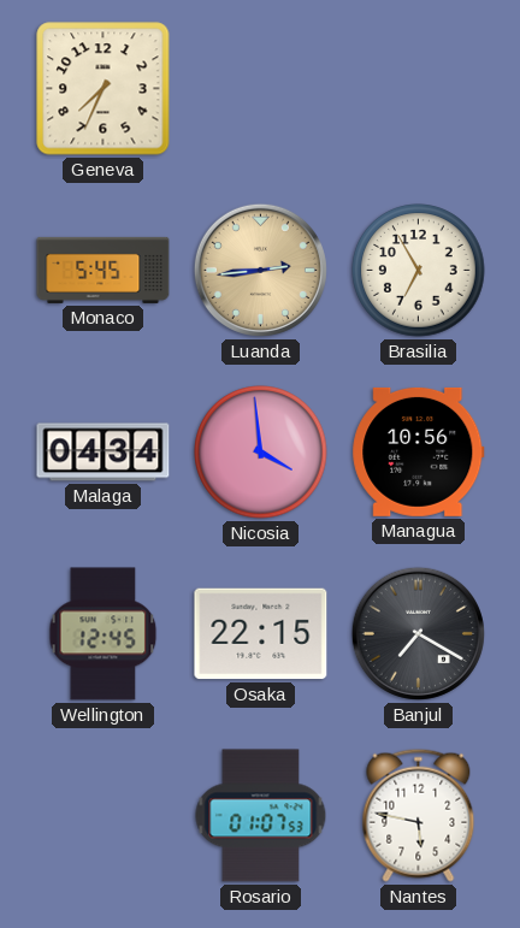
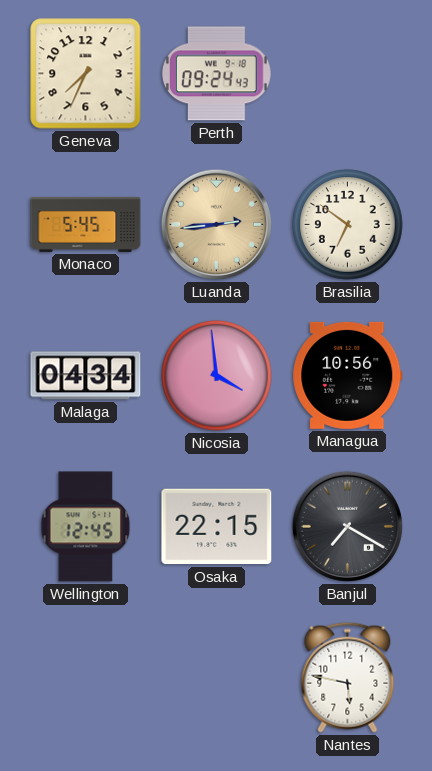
Perth: none -> 09:24 (216, 74)
Brasilia: 6:55 -> 6:51 (348, 225)
Rosario: 01:07 -> none (261, 816)
